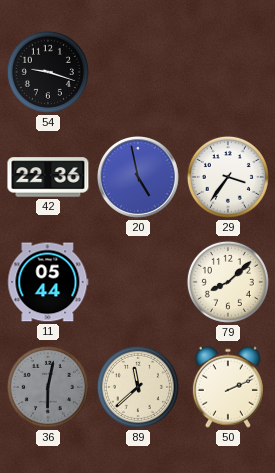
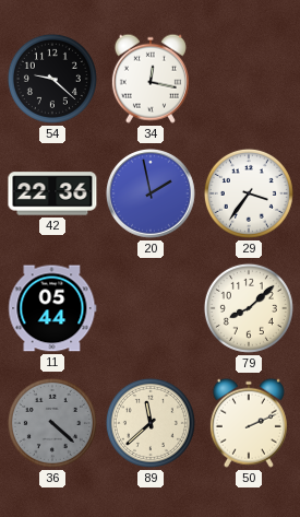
54: 9:18 -> 9:22 (52, 79)
34: none -> 12:17 (151, 79)
20: 4:58 -> 1:58 (152, 195)
36: 6:02 -> 4:22 (52, 423)
